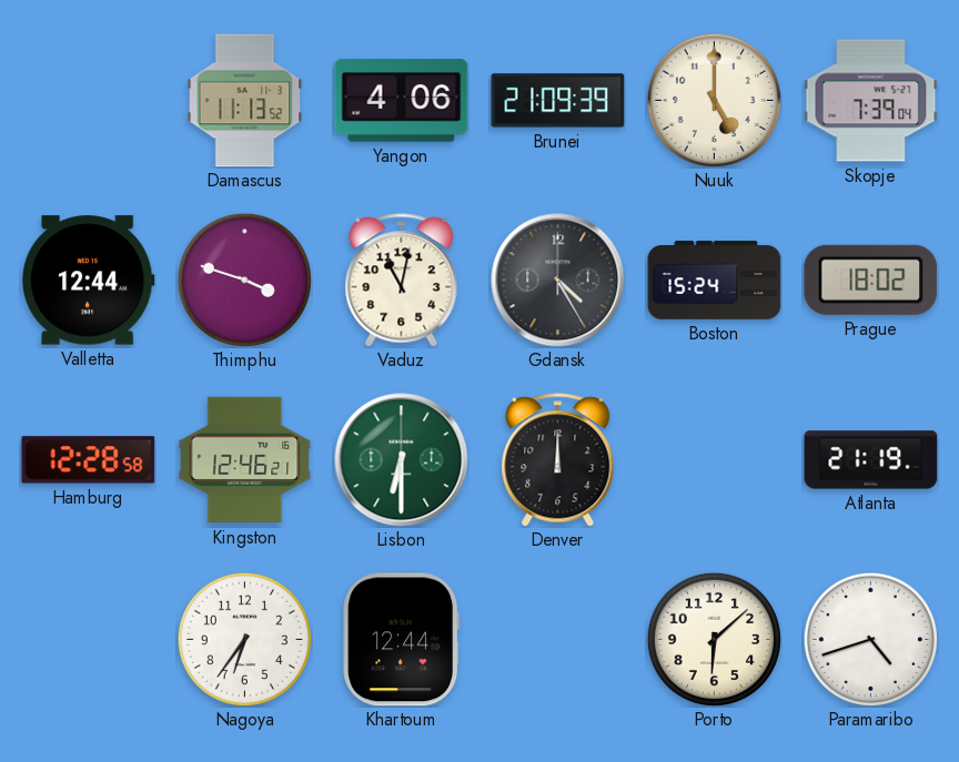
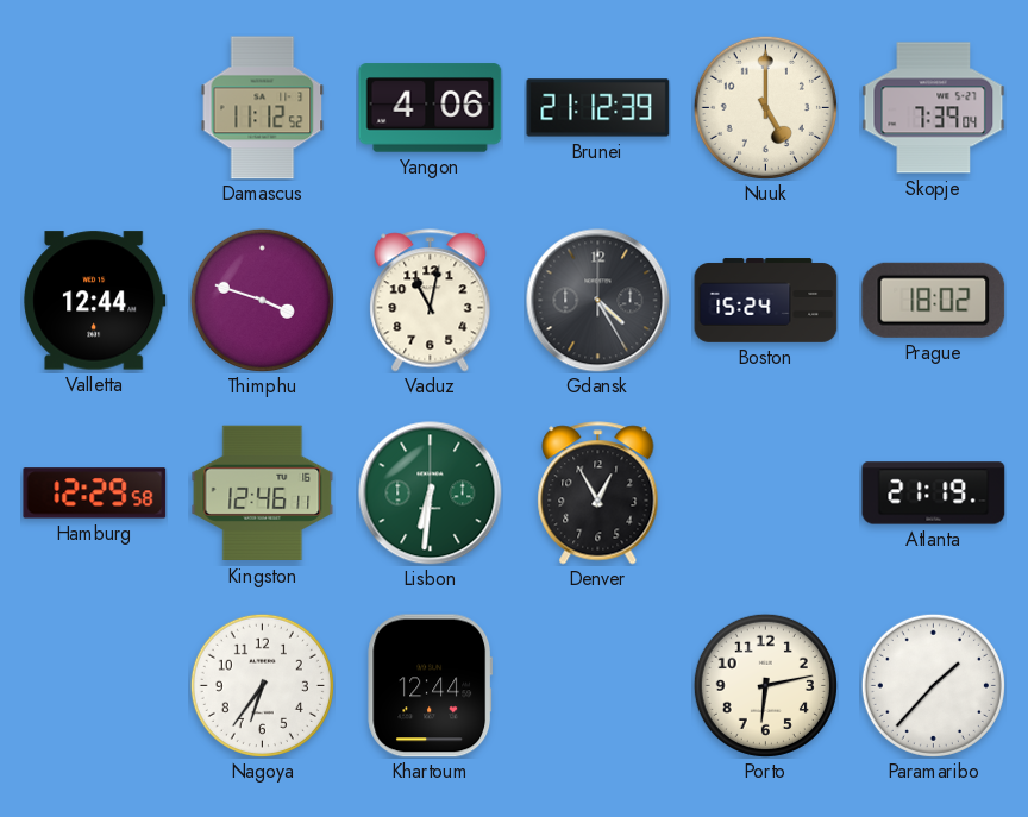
Damascus: 11:13 -> 11:12 (263, 108)
Brunei: 21:09 -> 21:12 (598, 108)
Hamburg: 12:28 -> 12:29 (95, 494)
Kingston: 12:46:21 -> 12:46:11 (263, 494)
Lisbon: 6:30 -> 6:31 (431, 494)
Denver: 12:00 -> 12:55 (598, 494)
Porto: 6:08 -> 6:13 (765, 685)
Paramaribo: 4:42 -> 1:37 (933, 685)
